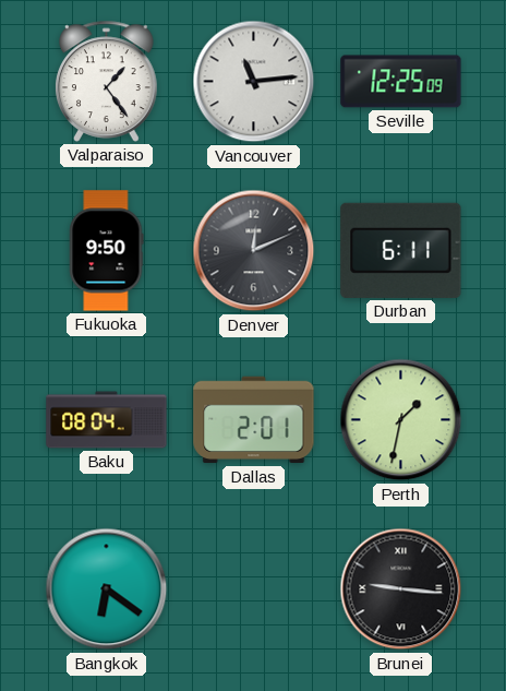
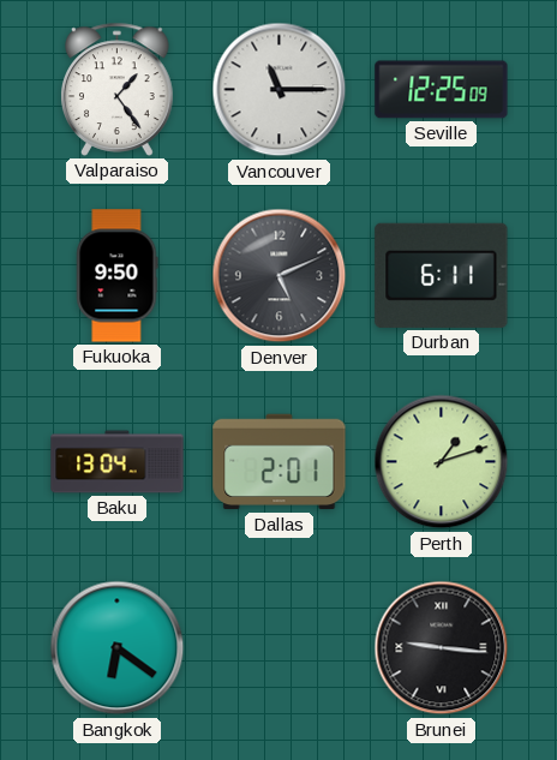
Vancouver: 11:14 -> 11:15 (280, 90)
Denver: 12:11 -> 5:11 (280, 276)
Baku: 08:04 -> 13:04 (118, 462)
Perth: 1:32 -> 1:12 (442, 462)
